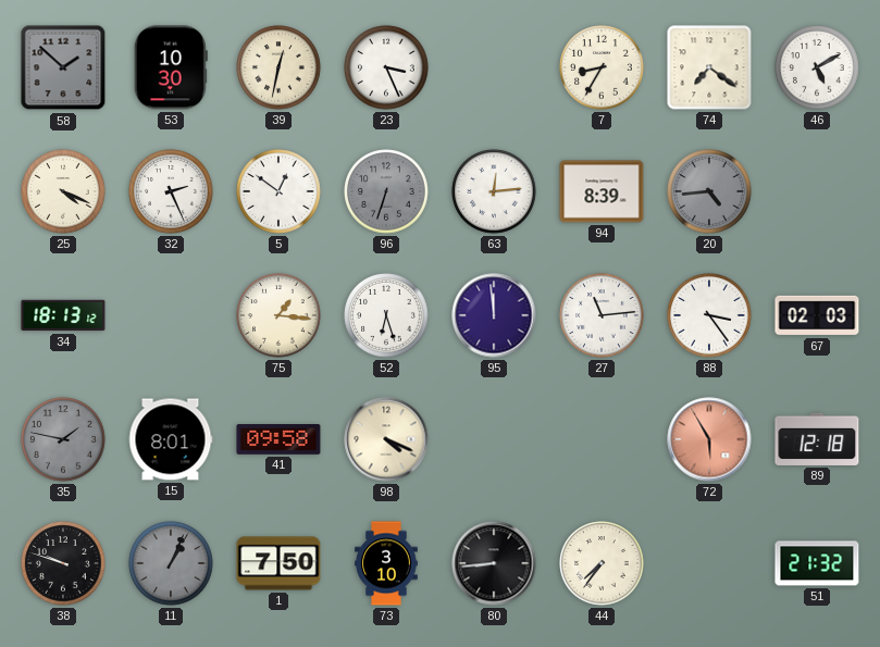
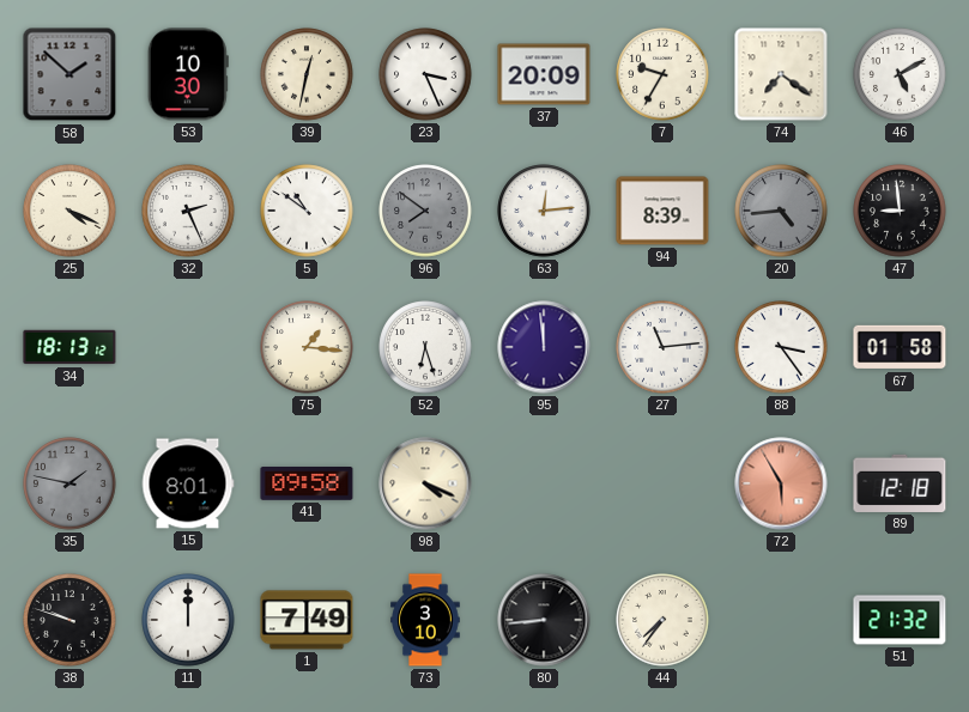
37: none -> 20:09 (544, 74)
7: 8:35 -> 9:35 (662, 74)
5: 12:51 -> 10:51 (307, 211)
96: 6:33 -> 7:51 (425, 211)
47: none -> 8:59 (900, 211)
67: 02:03 -> 01:58 (900, 347)
11: 1:04 -> 12:00 (188, 620)
11 dial: grey -> white (188, 620)
1: 7:50 -> 7:49 (307, 620)
